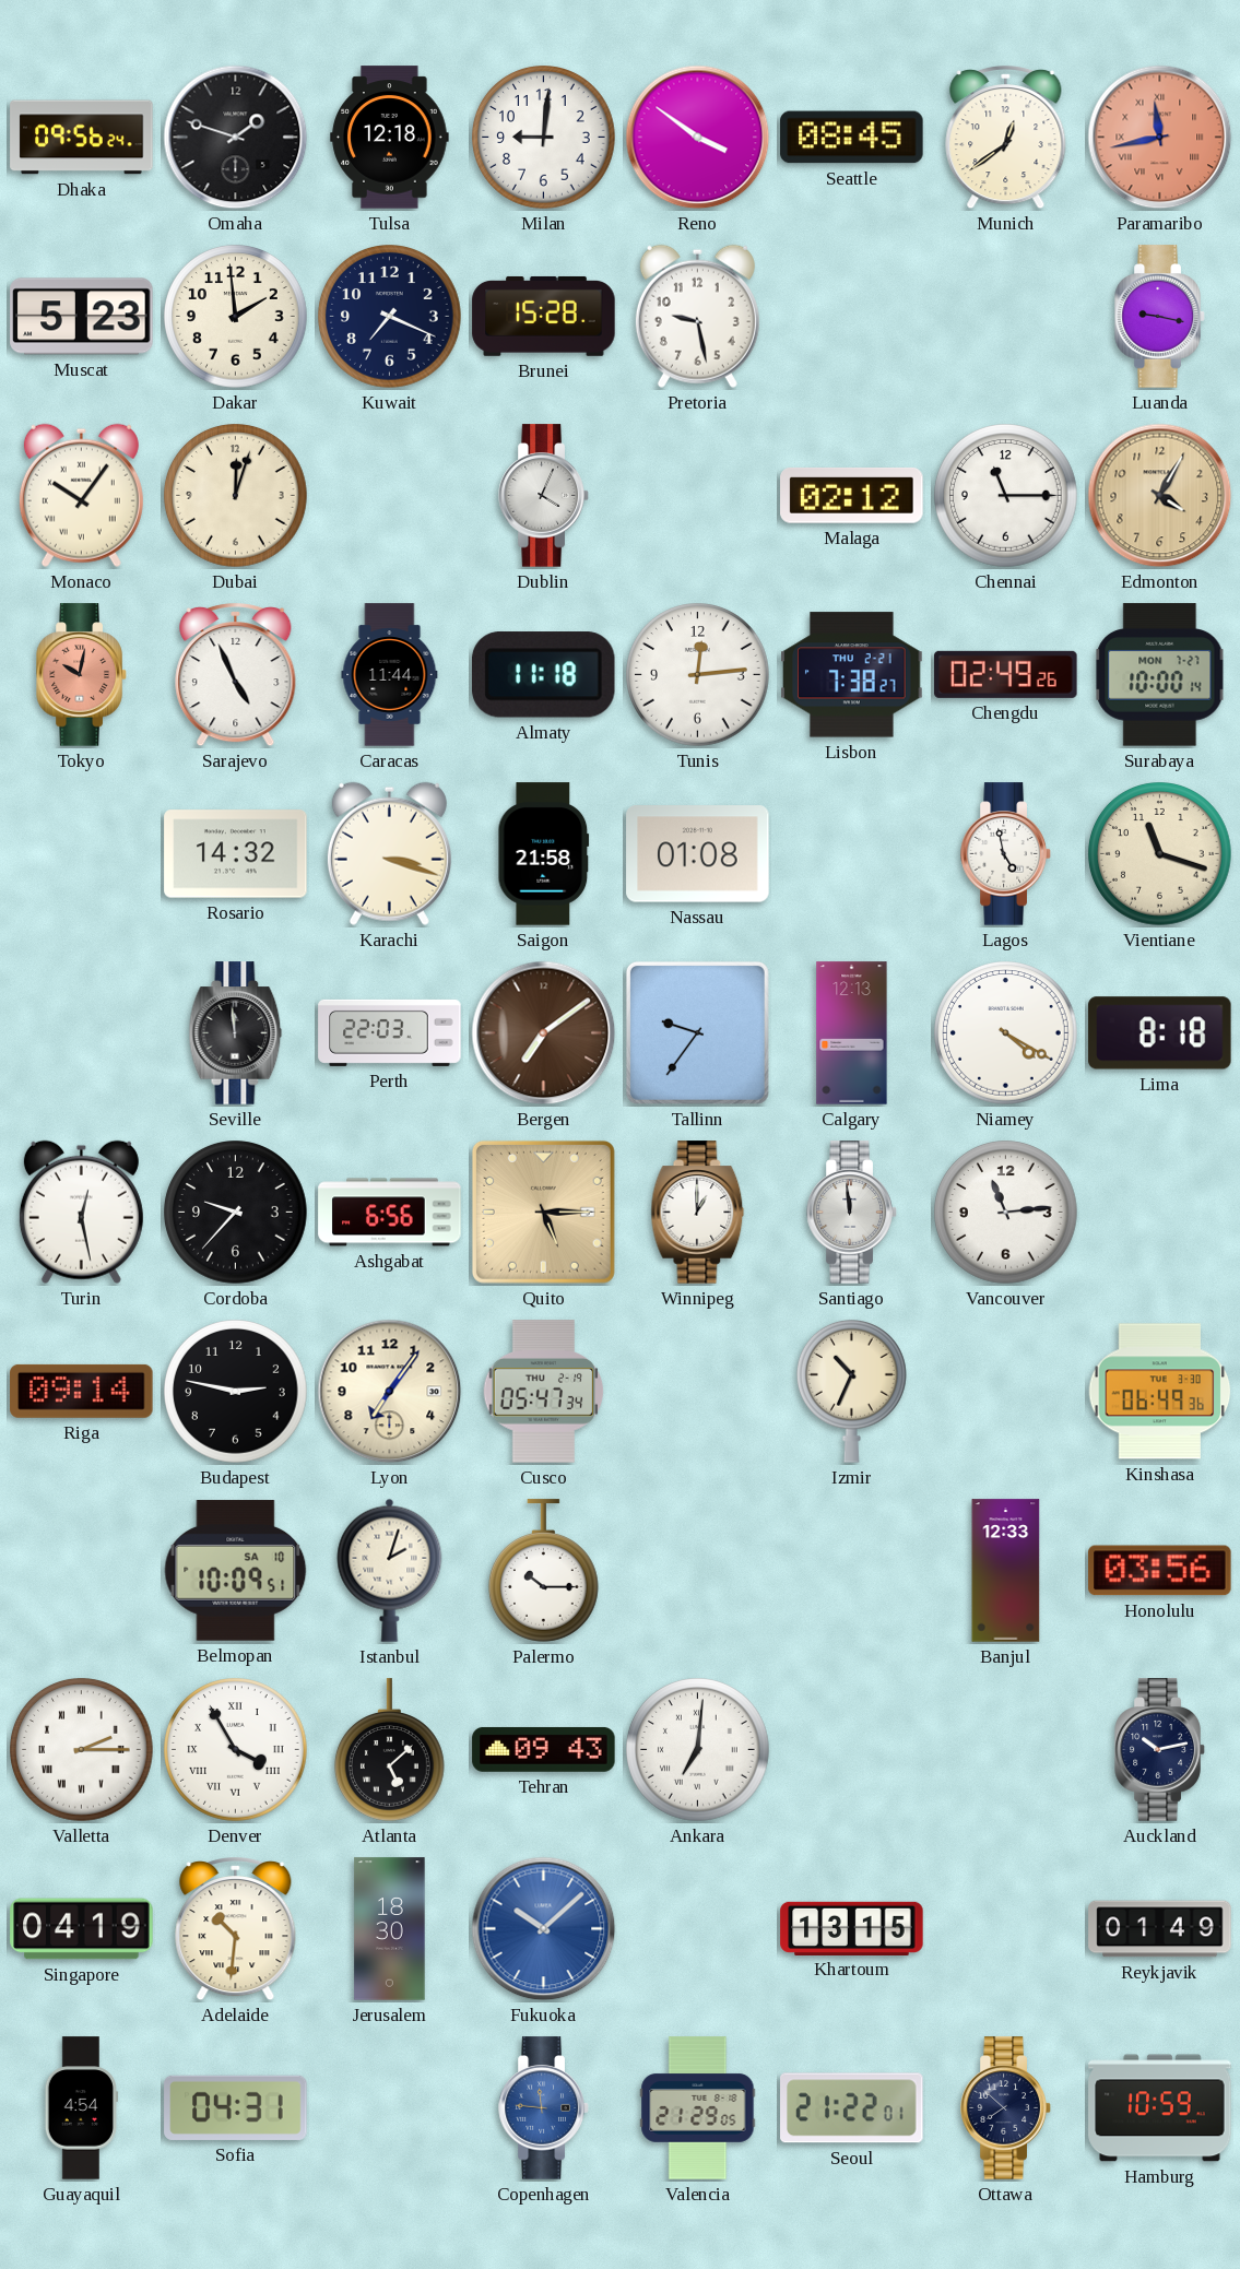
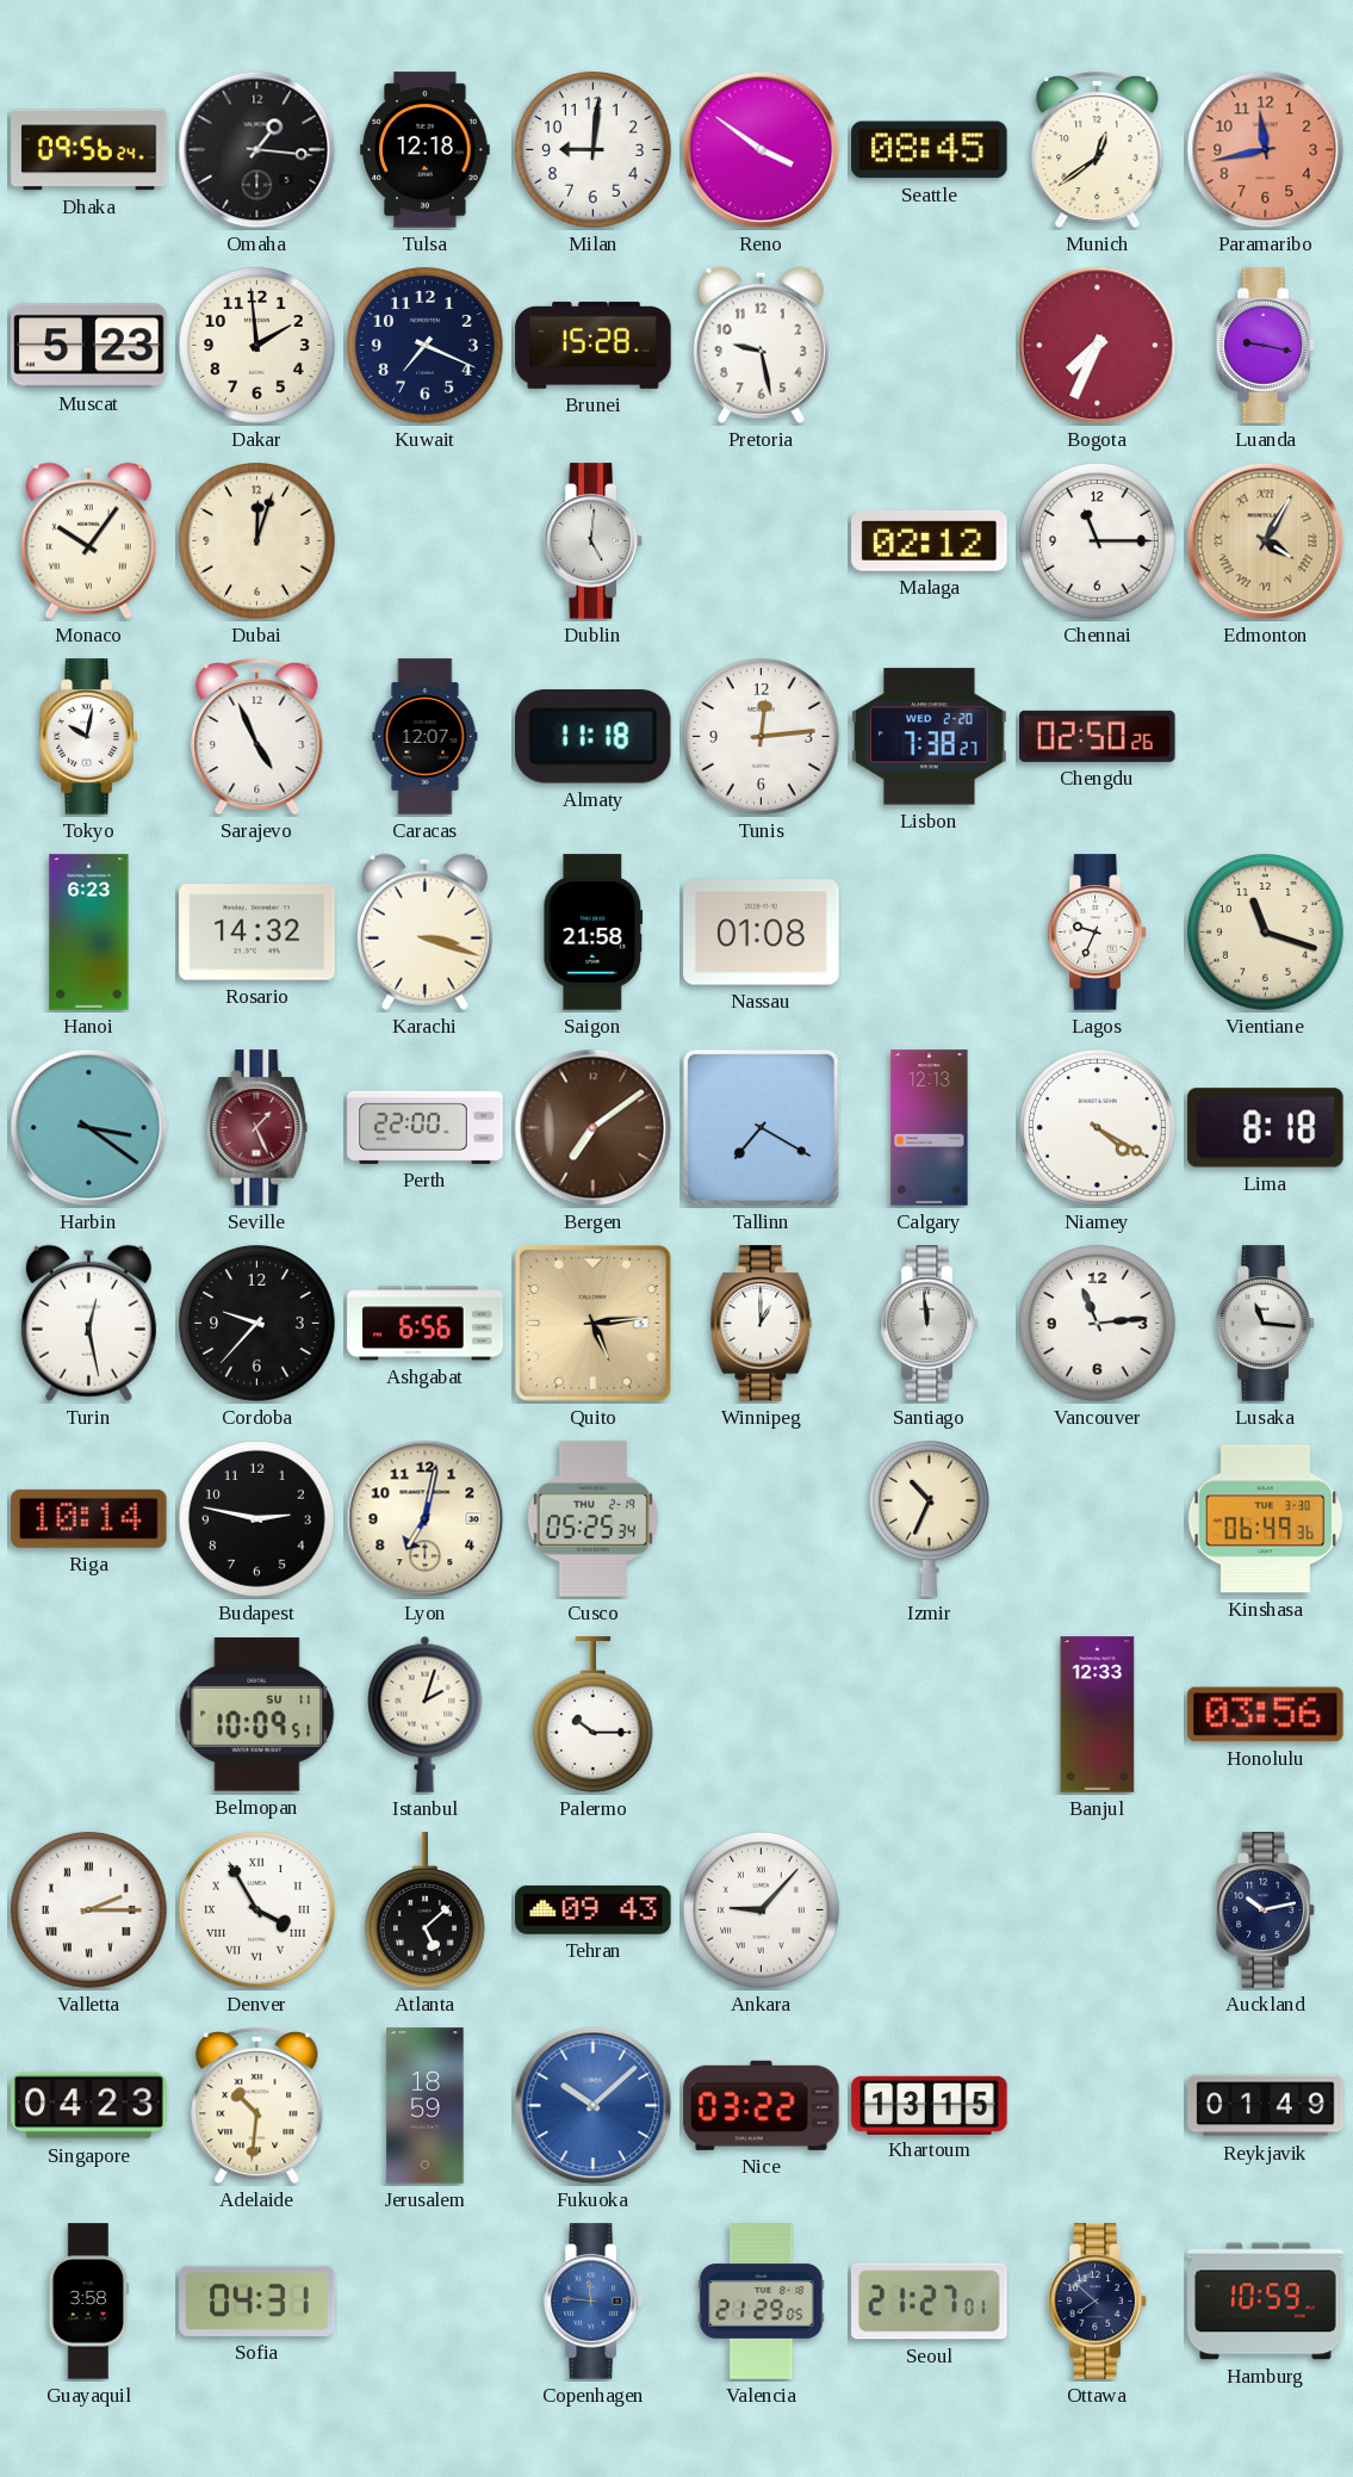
Omaha: 1:48 -> 1:16 (257, 150)
Paramaribo numerals: Roman -> Arabic (1266, 150)
Bogota: none -> 7:34 (1098, 346)
Dublin: 4:04 -> 5:01 (594, 541)
Edmonton numerals: Arabic -> Roman (1266, 541)
Tokyo dial: salmon -> white (89, 737)
Caracas: 11:44 -> 12:07 (426, 737)
Lisbon date: THU 2-21 -> WED 2-20 (930, 737)
Chengdu: 02:49 -> 02:50 (1098, 736)
Surabaya: 10:00 -> none (1160, 675)
Hanoi: none -> 6:23 (89, 933)
Lagos: 4:58 -> 9:34 (1098, 933)
Harbin: none -> 3:21 (89, 1128)
Seville: 11:59 -> 1:26 (257, 1128)
Seville dial: black -> burgundy (257, 1128)
Perth: 22:03 -> 22:00 (426, 1127)
Tallinn: 9:36 -> 7:20 (761, 1127)
Quito: 5:15 -> 5:14 (592, 1323)
Lusaka: none -> 11:16 (1266, 1324)
Riga: 09:14 -> 10:14 (89, 1518)
Lyon: 7:06 -> 7:02 (426, 1519)
Cusco: 05:47 -> 05:25 (594, 1519)
Belmopan date: SA 10 -> SU 11 (257, 1715)
Ankara: 7:01 -> 9:07 (762, 1911)
Singapore: 04:19 -> 04:23 (89, 2106)
Jerusalem: 18:30 -> 18:59 (426, 2106)
Nice: none -> 03:22 (762, 2105)
Guayaquil: 4:54 -> 3:58 (88, 2302)
Seoul: 21:22 -> 21:27 (930, 2302)
